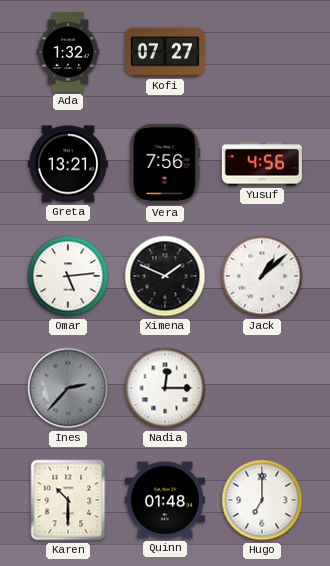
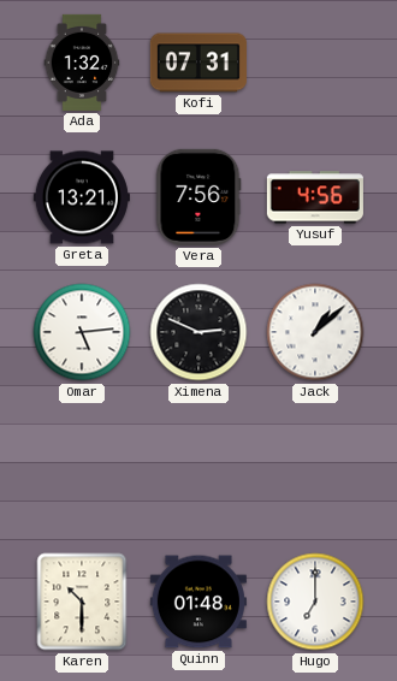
Kofi: 07:27 -> 07:31 (198, 63)
Ximena: 1:49 -> 2:49 (198, 332)
Ines: 2:37 -> none (68, 388)
Nadia: 12:15 -> none (165, 388)
